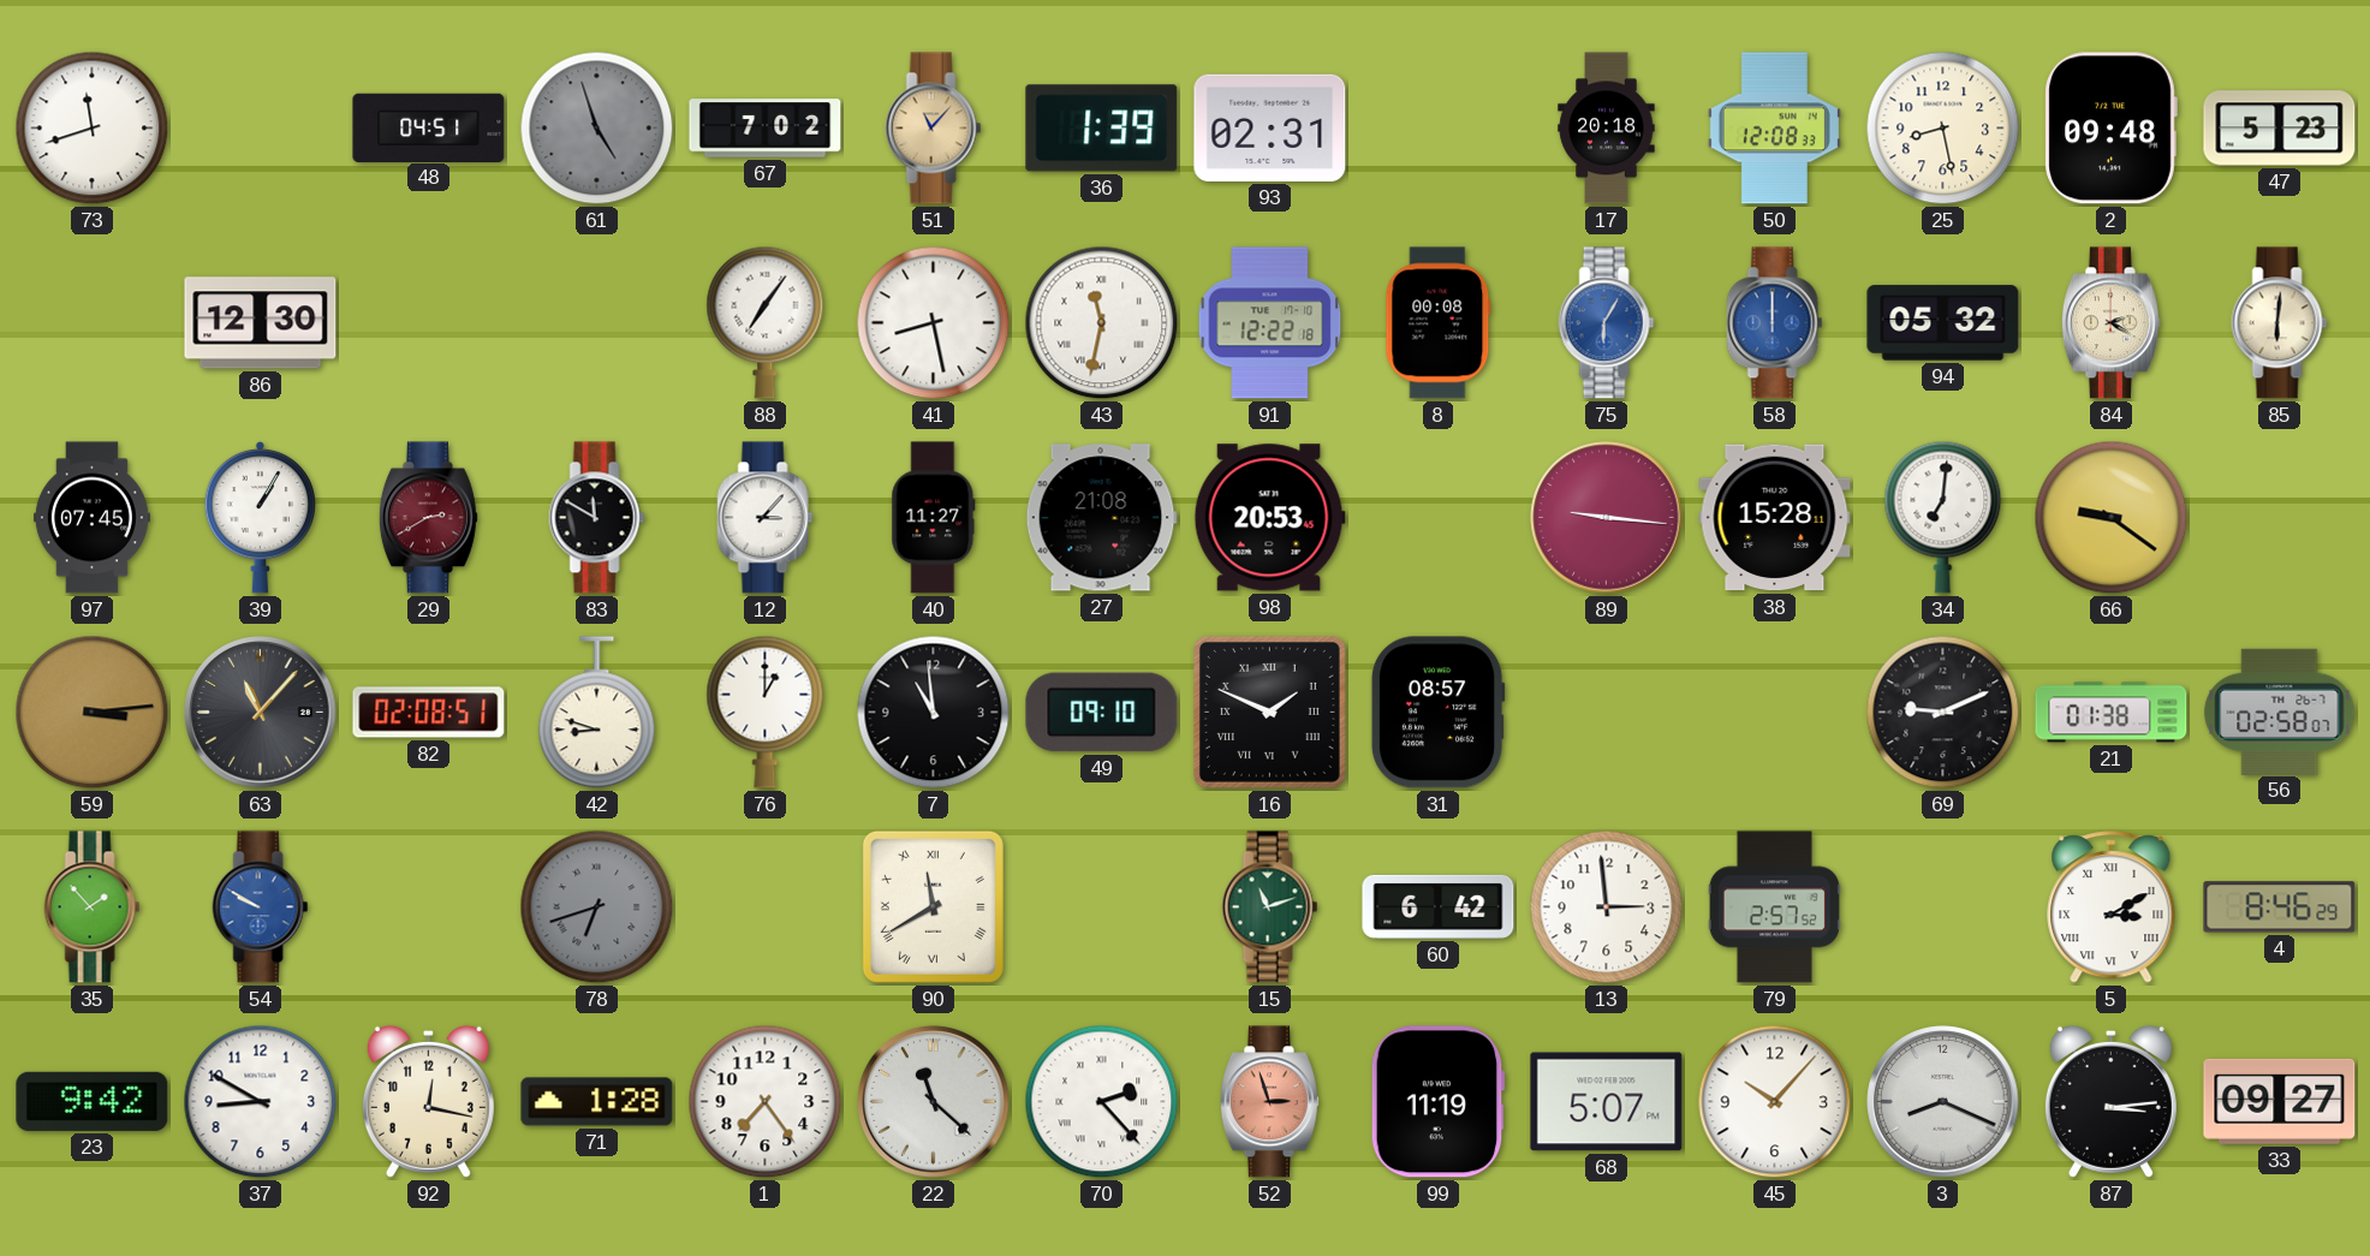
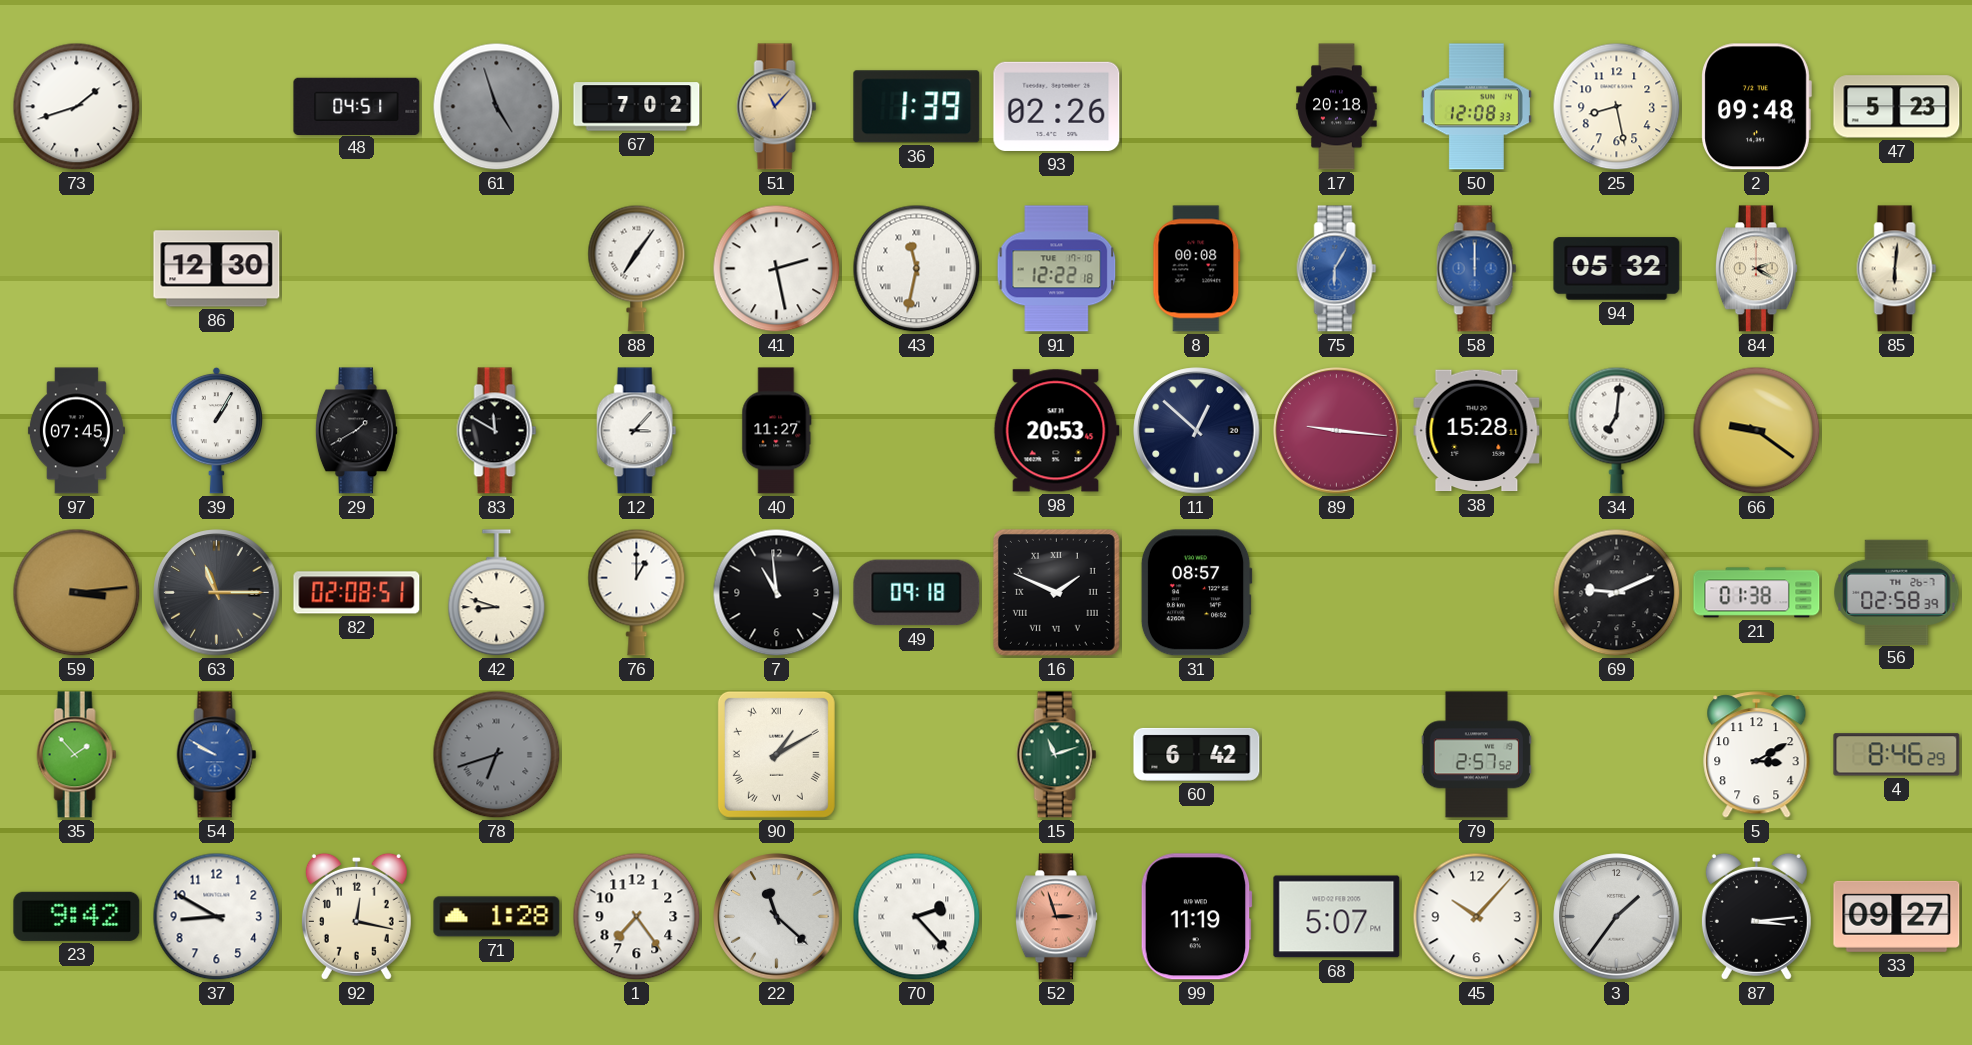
73: 11:42 -> 1:42 (77, 107)
93: 02:31 -> 02:26 (1057, 106)
41: 8:28 -> 2:28 (777, 269)
29: 2:40 -> 1:40 (356, 431)
29 dial: burgundy -> black (356, 431)
27: 21:08 -> none (1101, 518)
11: none -> 12:52 (1197, 431)
63: 11:07 -> 11:15 (217, 593)
49: 09:10 -> 09:18 (917, 593)
56: 02:58:07 -> 02:58:39 (1897, 592)
90: 11:40 -> 1:10 (776, 754)
13: 2:59 -> none (1607, 907)
5 numerals: Roman -> Arabic (1757, 755)
3: 8:19 -> 1:36 (1617, 917)
